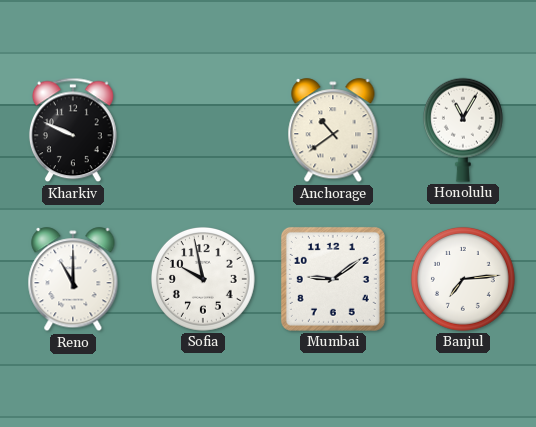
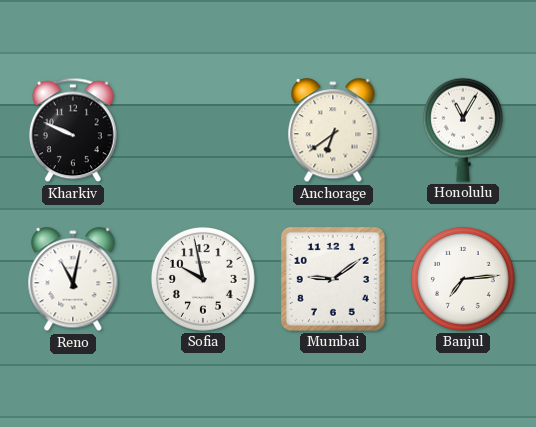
Anchorage: 10:39 -> 6:39 (333, 131)
Reno: 11:00 -> 11:02 (73, 280)
